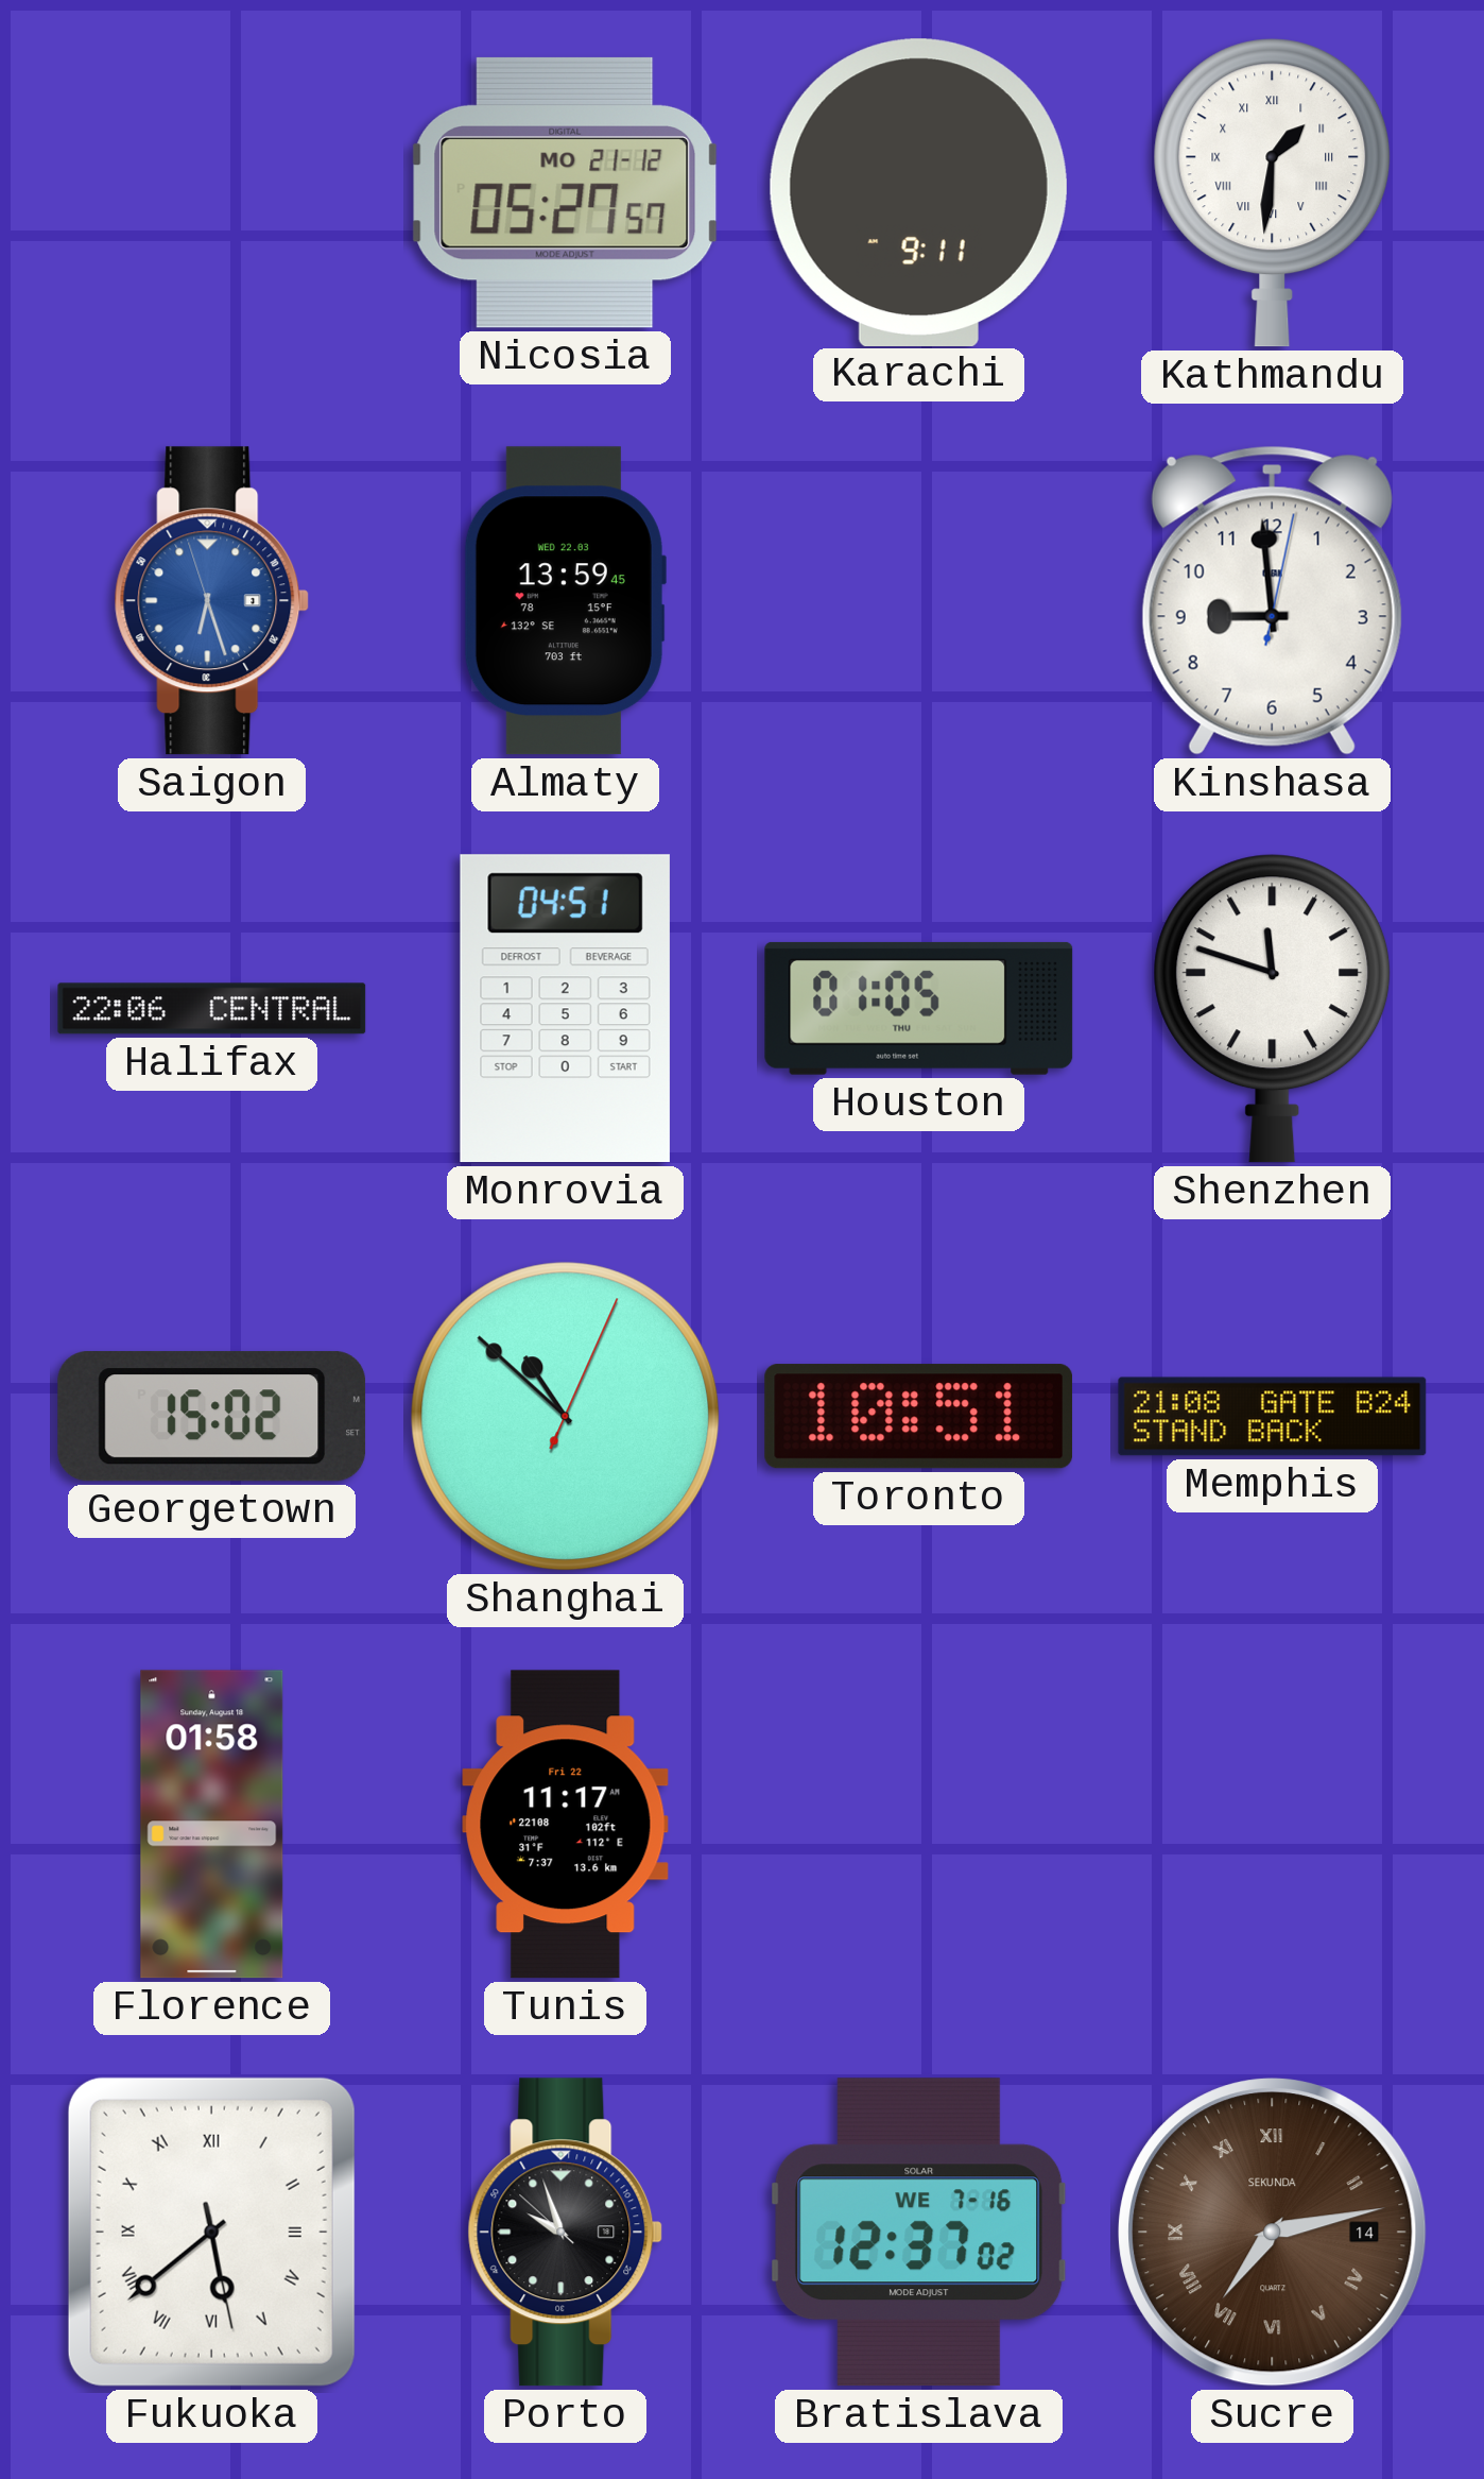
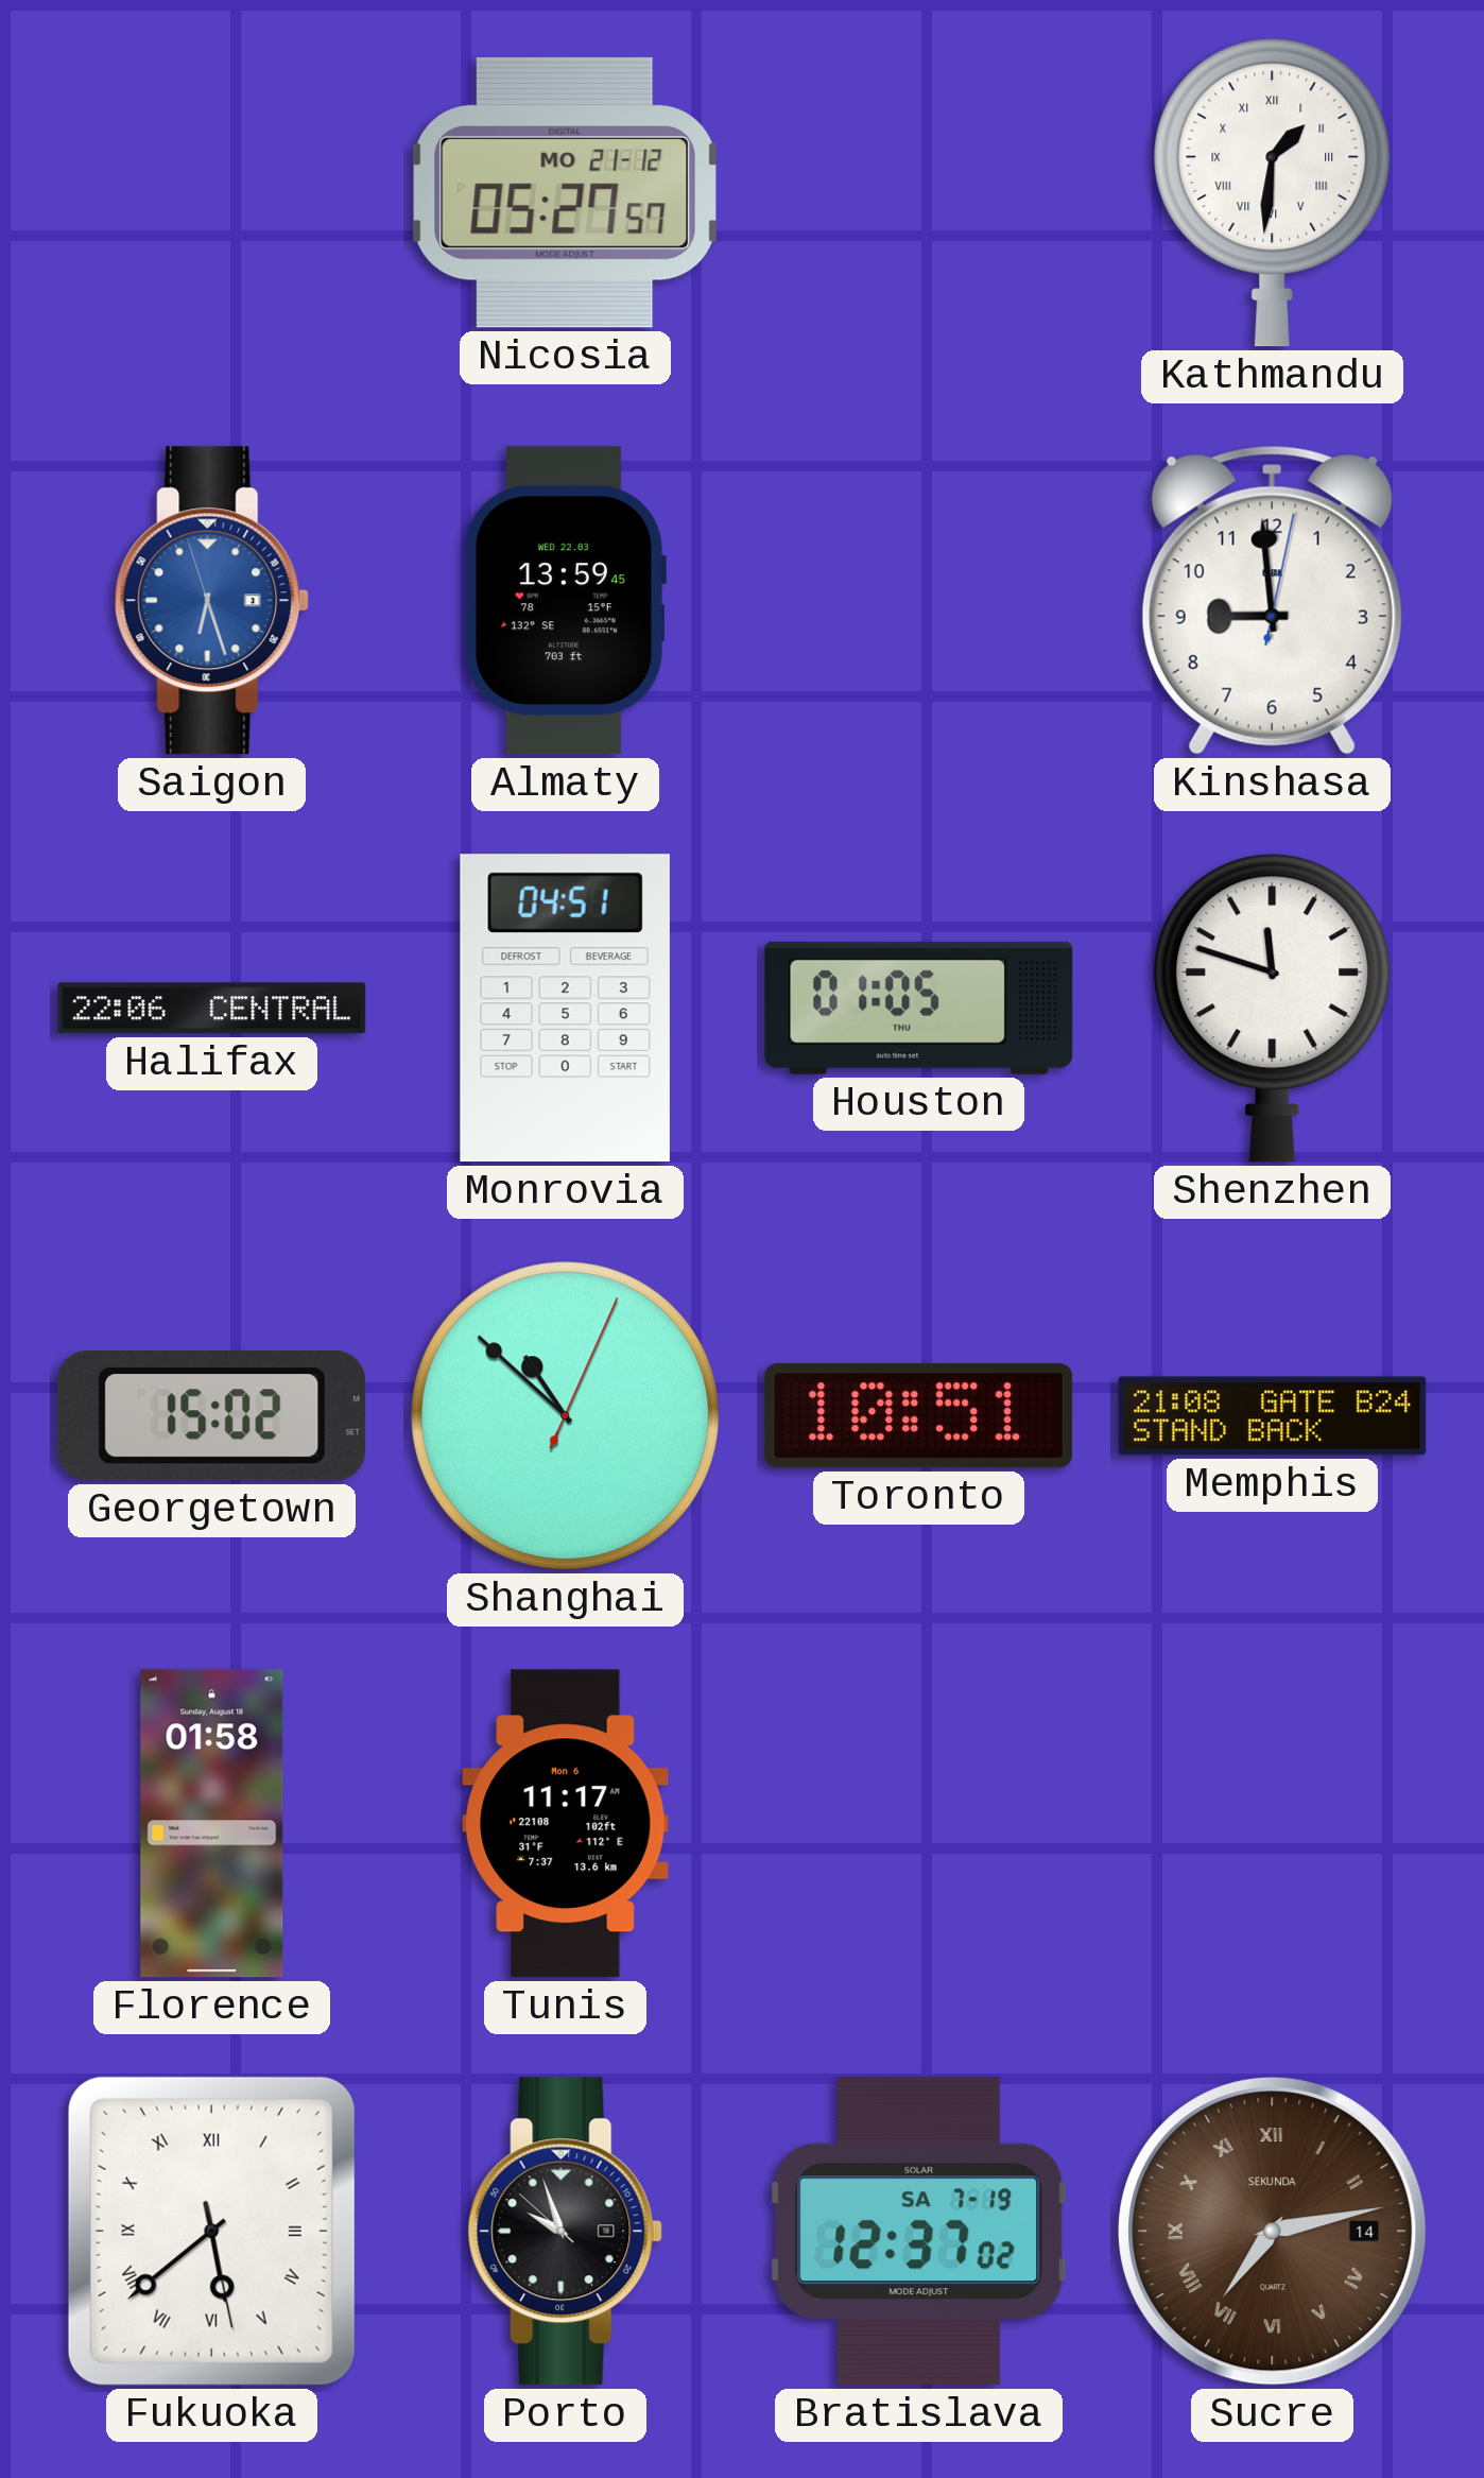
Karachi: 9:11 -> none (918, 192)
Tunis date: Fri 22 -> Mon 6 (566, 1824)
Bratislava date: WE 7-16 -> SA 7-19 (919, 2232)
